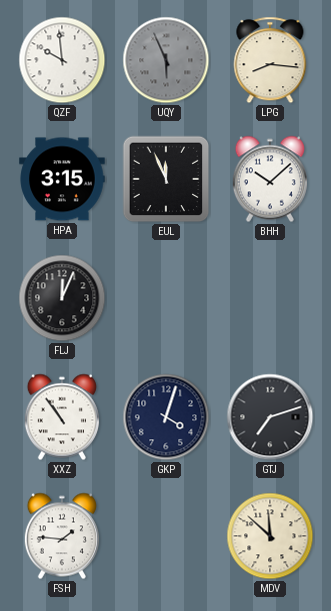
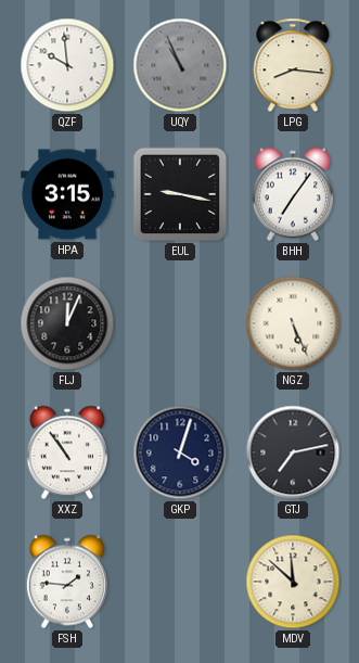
UQY: 5:56 -> 10:56 (180, 65)
EUL: 11:56 -> 9:17 (180, 194)
BHH: 10:08 -> 7:06 (293, 194)
NGZ: none -> 5:26 (293, 323)
GTJ: 7:12 -> 7:13 (293, 452)
